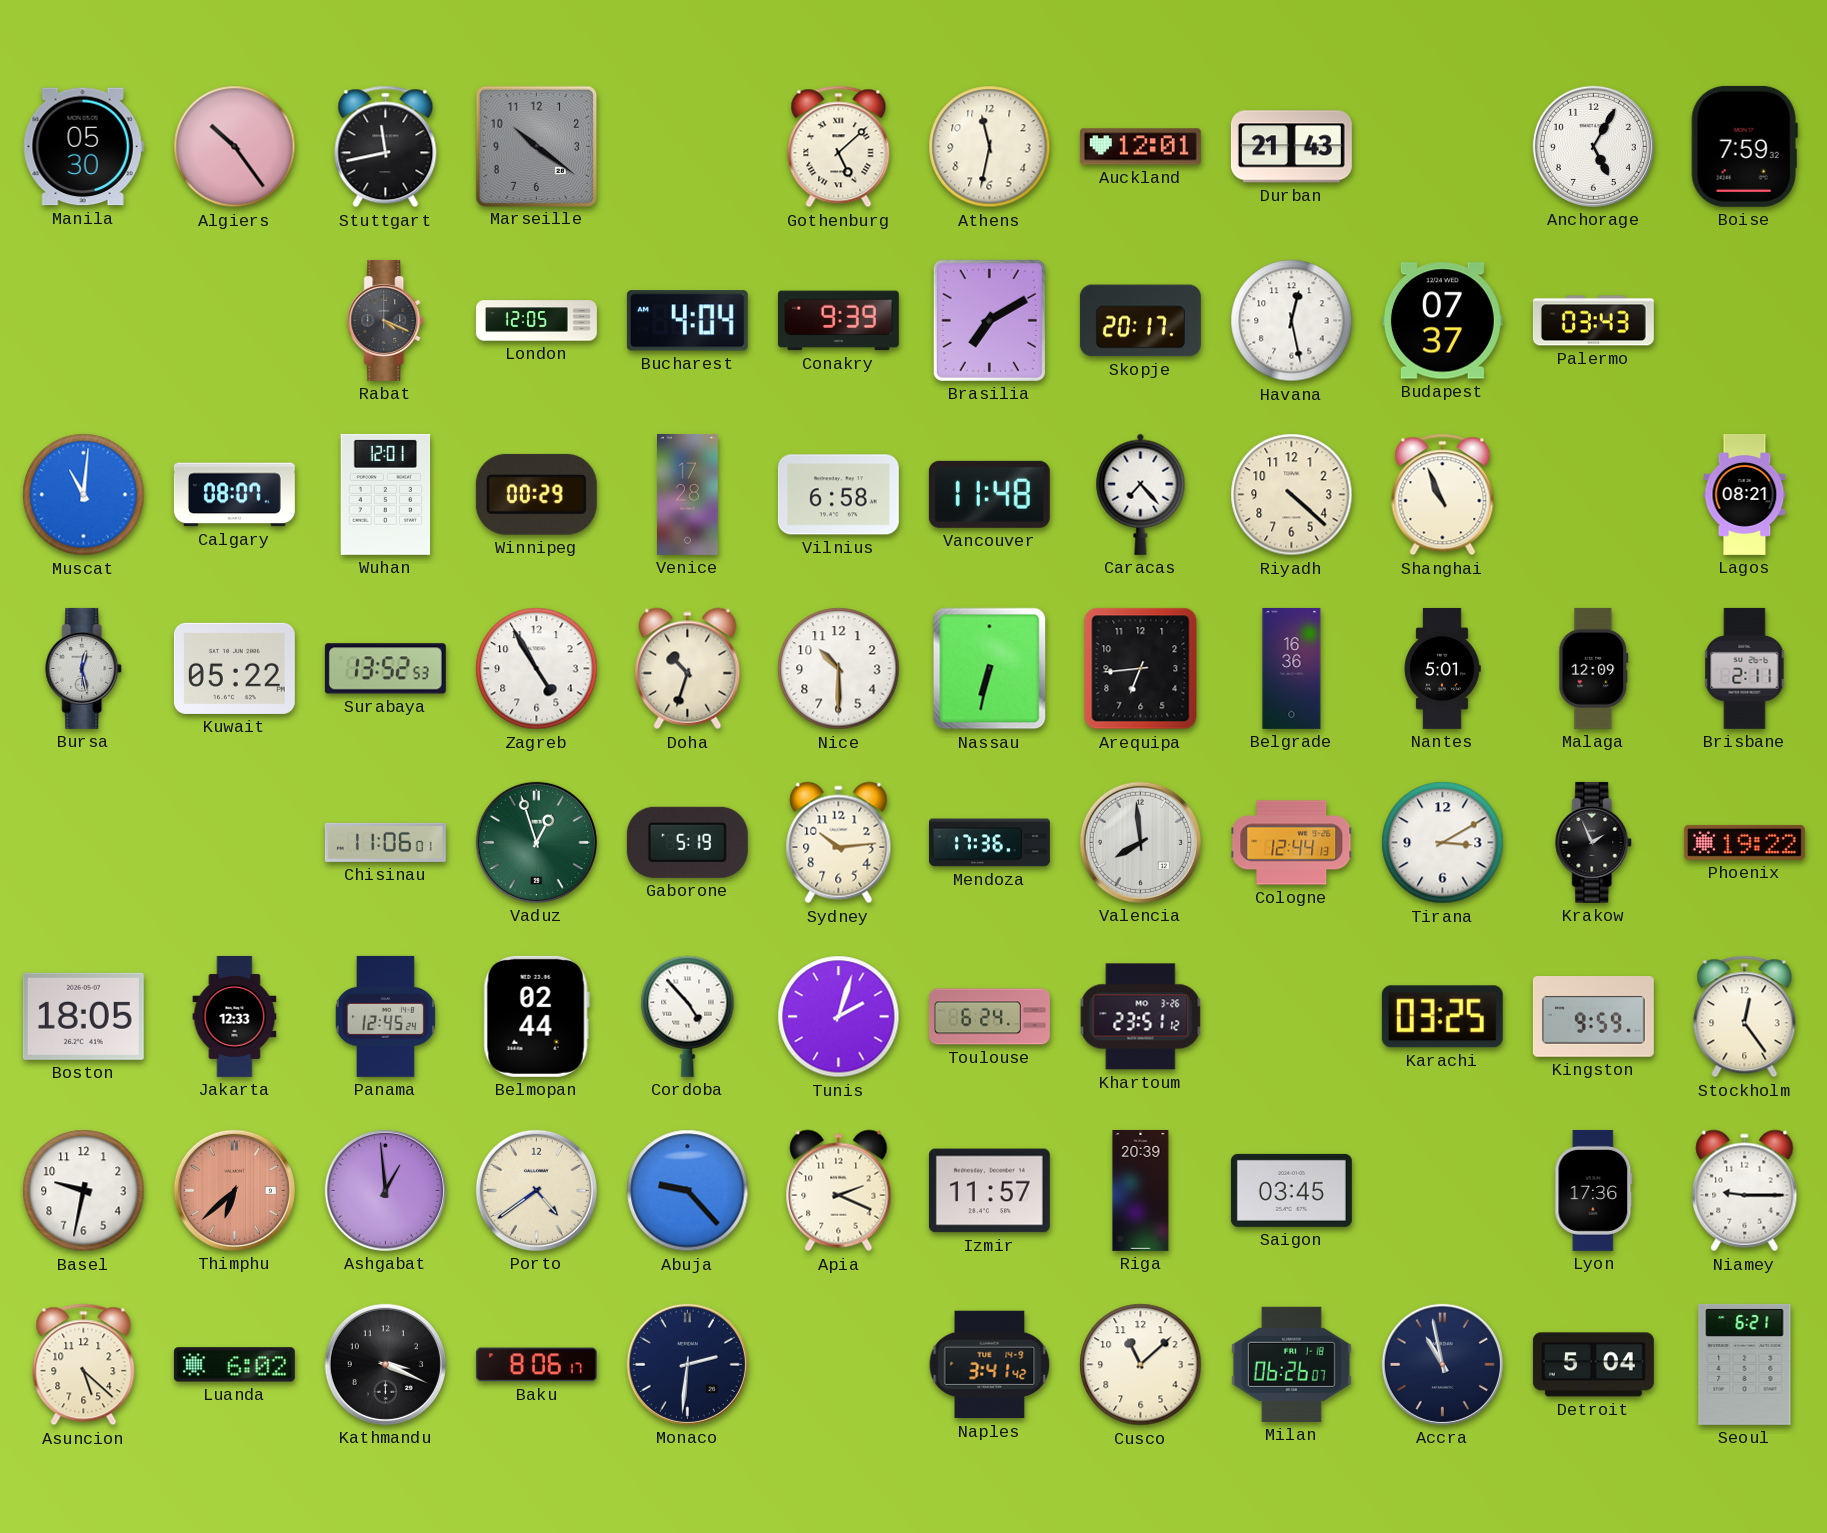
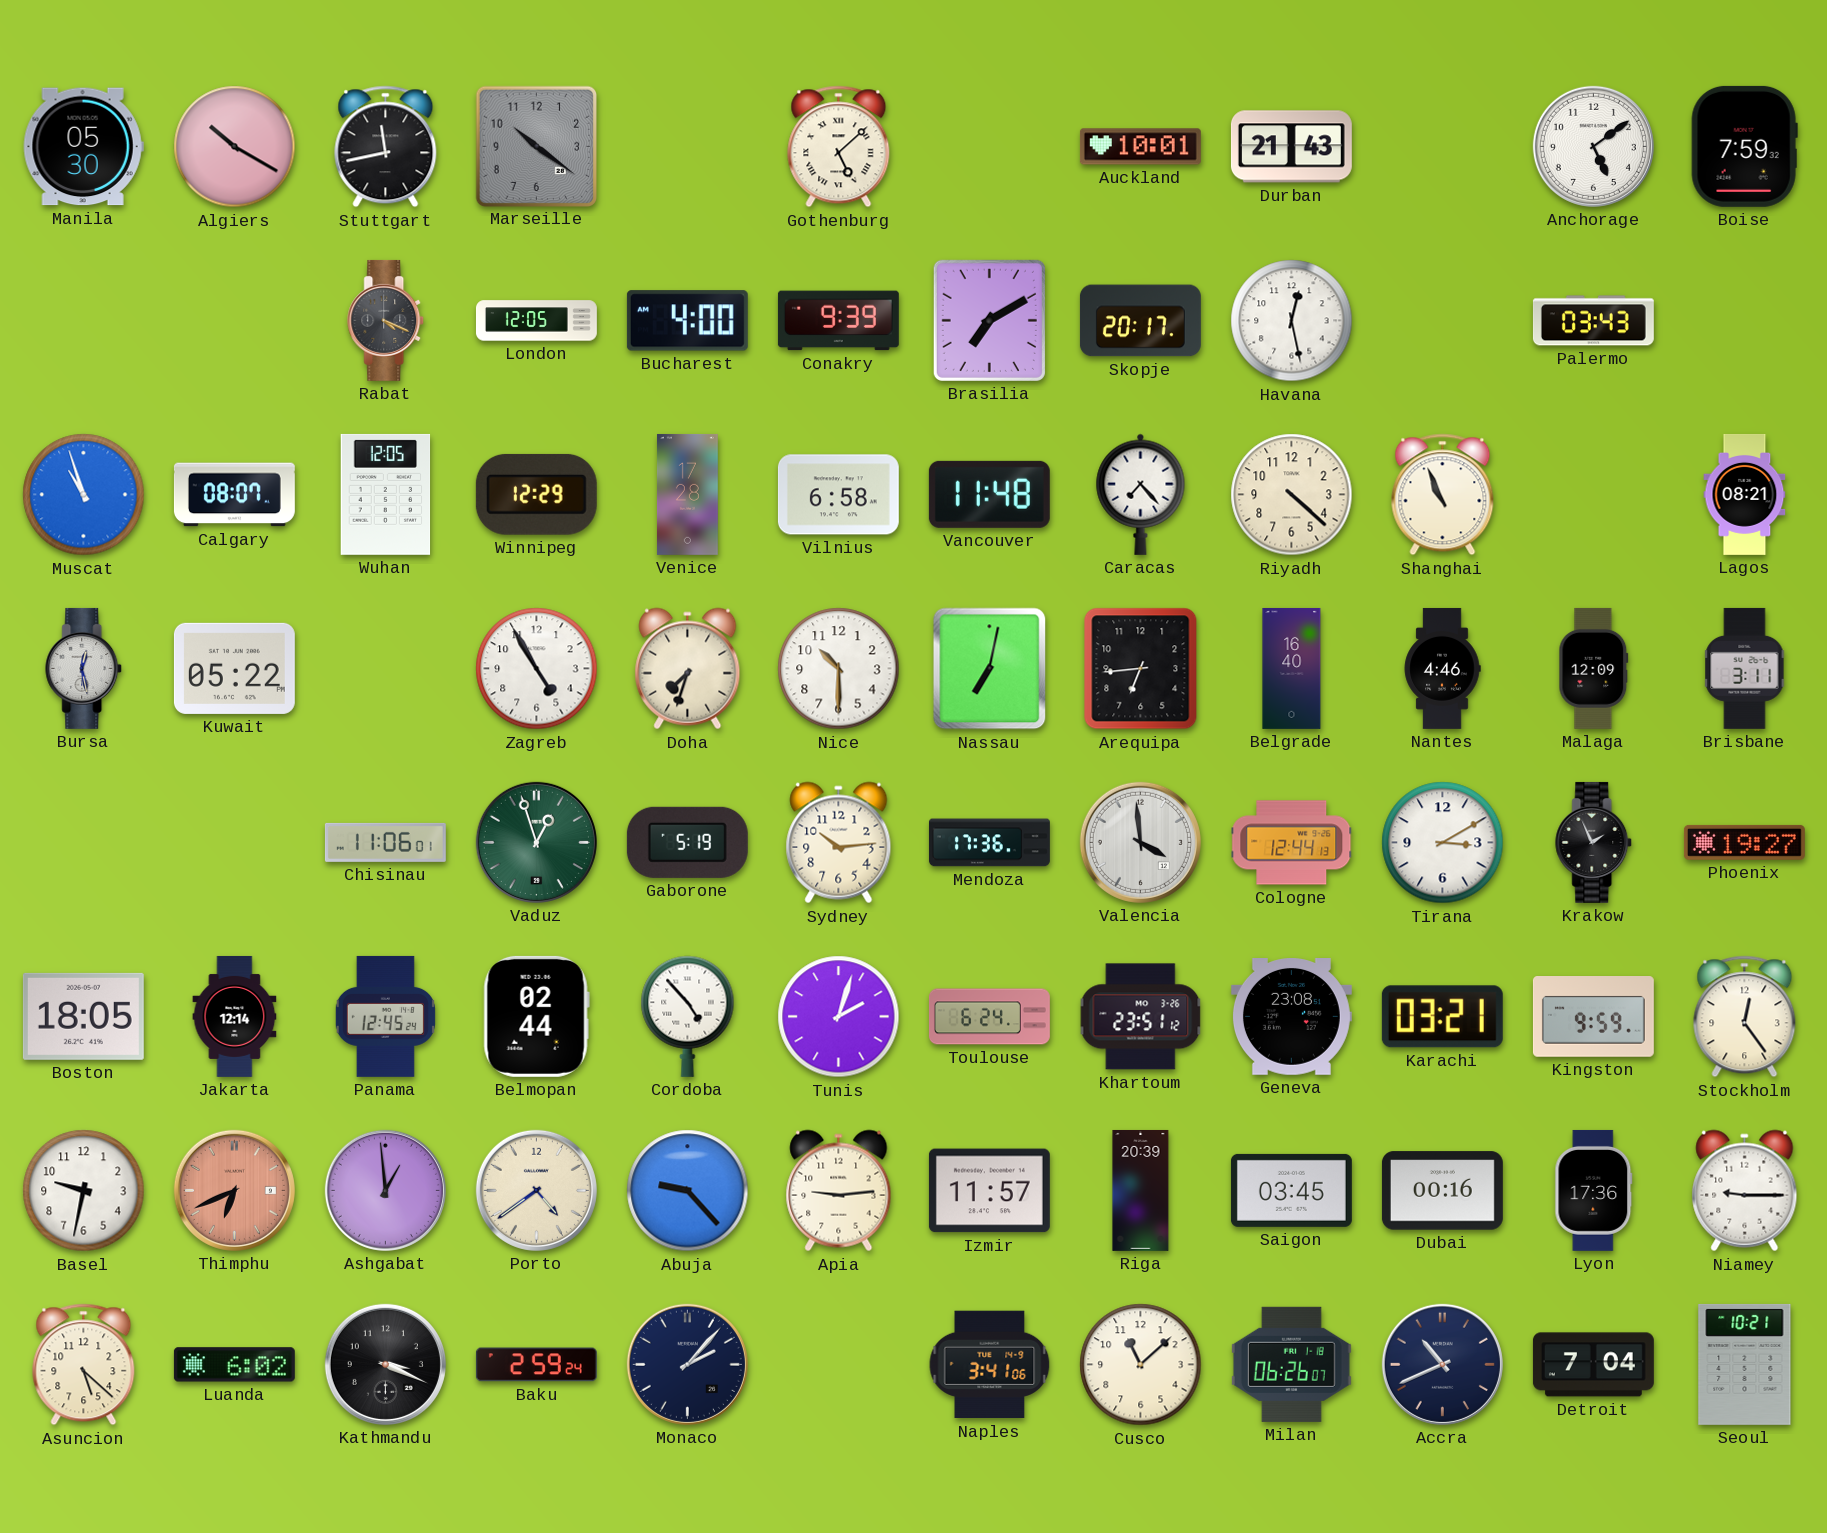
Algiers: 10:24 -> 10:20 (235, 147)
Athens: 11:32 -> none (990, 147)
Auckland: 12:01 -> 10:01 (1140, 147)
Anchorage: 5:05 -> 5:09 (1593, 146)
Bucharest: 4:04 -> 4:00 (687, 321)
Budapest: 07:37 -> none (1442, 321)
Muscat: 11:01 -> 10:57 (84, 495)
Wuhan: 12:01 -> 12:05 (386, 494)
Winnipeg: 00:29 -> 12:29 (536, 494)
Surabaya: 13:52 -> none (385, 669)
Doha: 10:33 -> 7:33 (688, 669)
Nassau: 6:32 -> 7:02 (990, 669)
Belgrade: 16:36 -> 16:40 (1292, 668)
Nantes: 5:01 -> 4:46 (1442, 668)
Brisbane: 2:11 -> 3:11 (1745, 668)
Valencia: 7:59 -> 3:59 (1140, 842)
Phoenix: 19:22 -> 19:27 (1744, 842)
Jakarta: 12:33 -> 12:14 (235, 1016)
Geneva: none -> 23:08 (1291, 1017)
Karachi: 03:25 -> 03:21 (1442, 1017)
Thimphu: 6:38 -> 6:41 (234, 1190)
Apia: 2:19 -> 9:14 (839, 1191)
Dubai: none -> 00:16 (1442, 1191)
Baku: 8:06 -> 2:59 (536, 1365)
Monaco: 2:31 -> 2:07 (687, 1364)
Naples: 3:41:42 -> 3:41:06 (990, 1365)
Accra: 10:58 -> 10:41 (1442, 1364)
Detroit: 5:04 -> 7:04 (1593, 1365)
Seoul: 6:21 -> 10:21 (1745, 1364)
